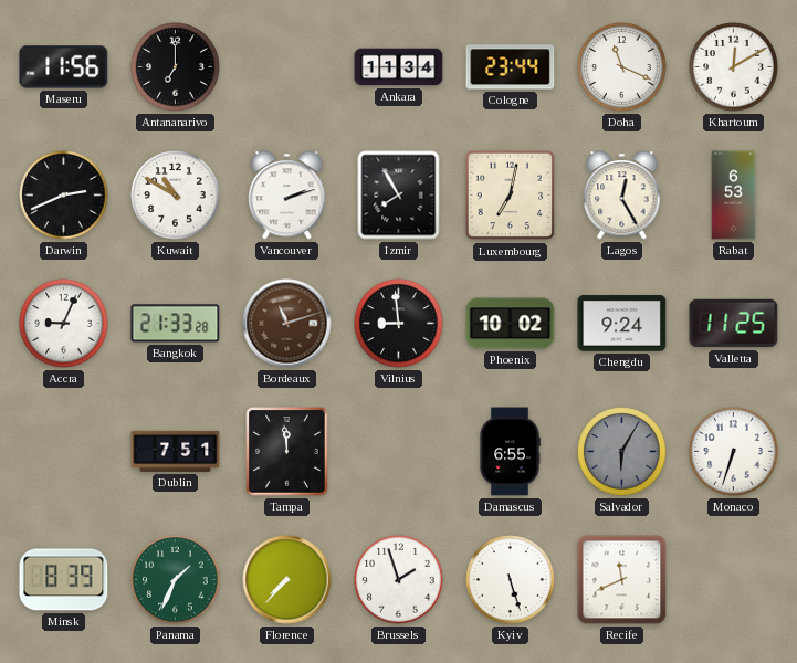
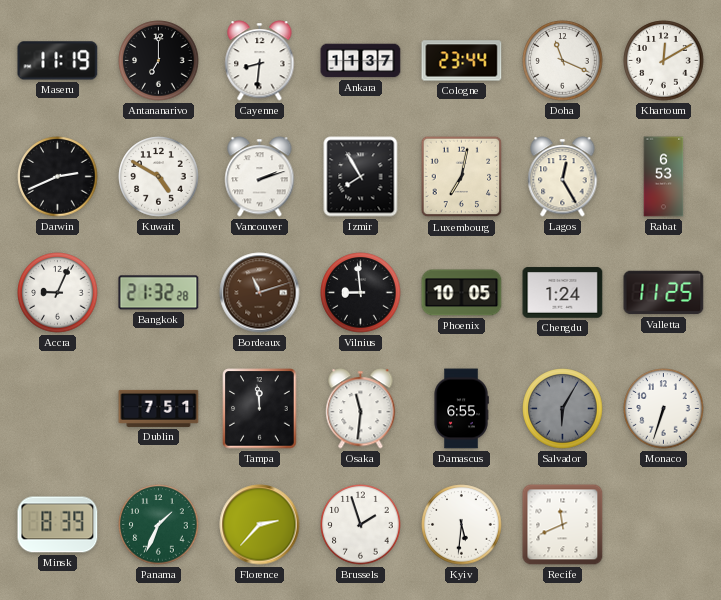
Maseru: 11:56 -> 11:19 (58, 61)
Cayenne: none -> 8:31 (260, 61)
Ankara: 11:34 -> 11:37 (361, 61)
Kuwait: 10:50 -> 4:50 (159, 177)
Bangkok: 21:33 -> 21:32 (159, 293)
Phoenix: 10:02 -> 10:05 (462, 293)
Chengdu: 9:24 -> 1:24 (563, 293)
Osaka: none -> 11:31 (361, 409)
Florence: 7:37 -> 2:37 (260, 525)
Kyiv: 5:27 -> 5:31 (462, 525)
